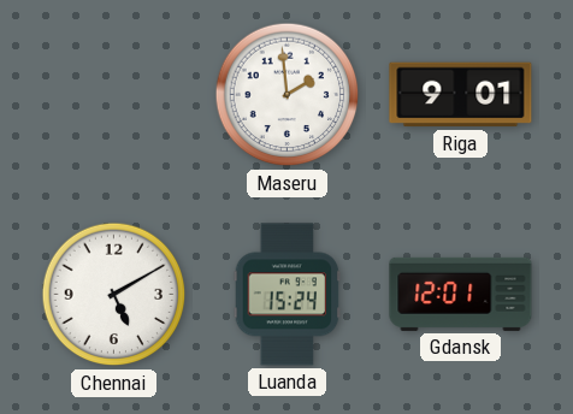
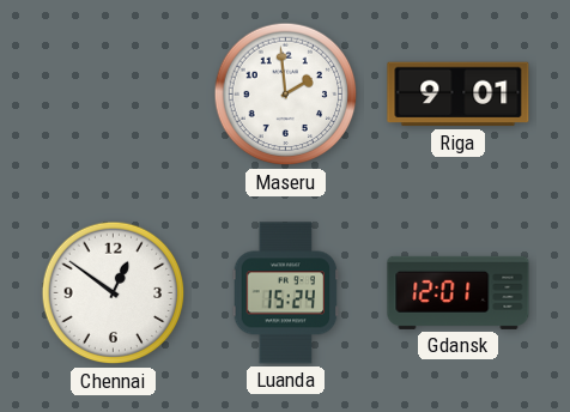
Chennai: 5:10 -> 12:51 (114, 293)
